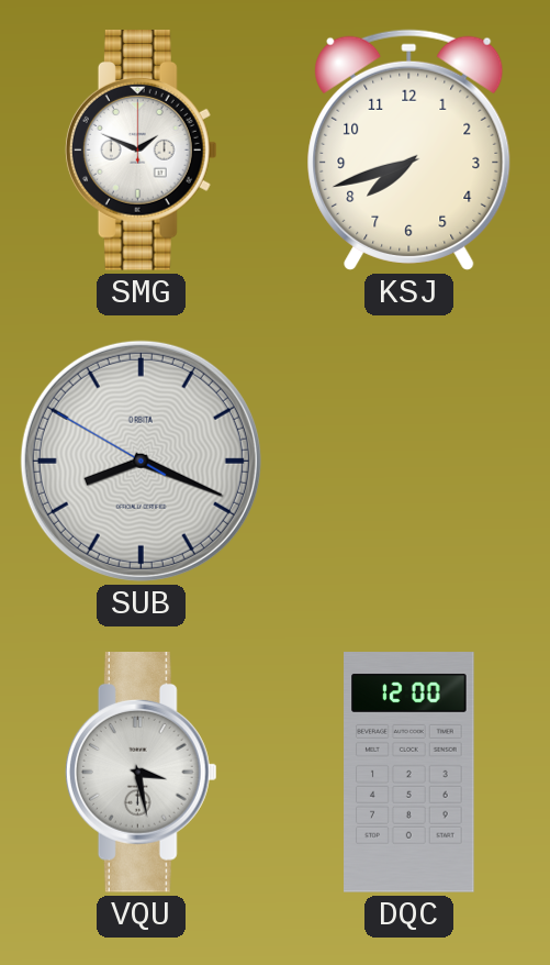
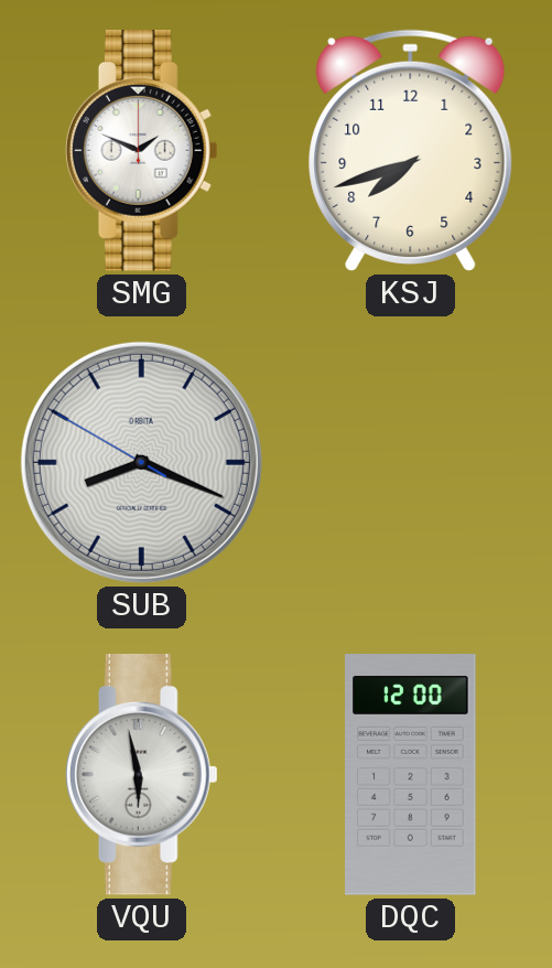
VQU: 3:28 -> 5:58 (141, 775)
